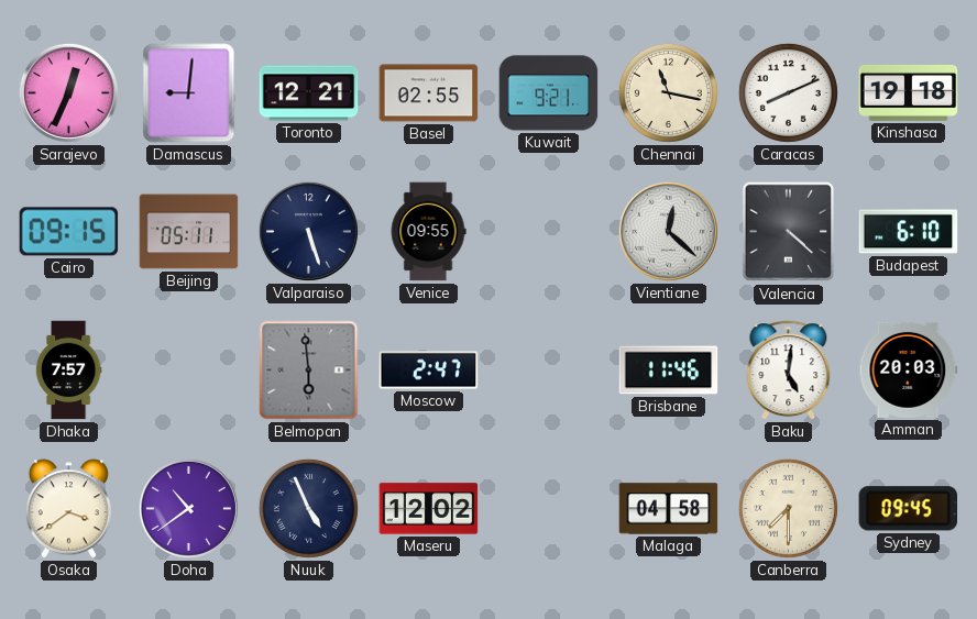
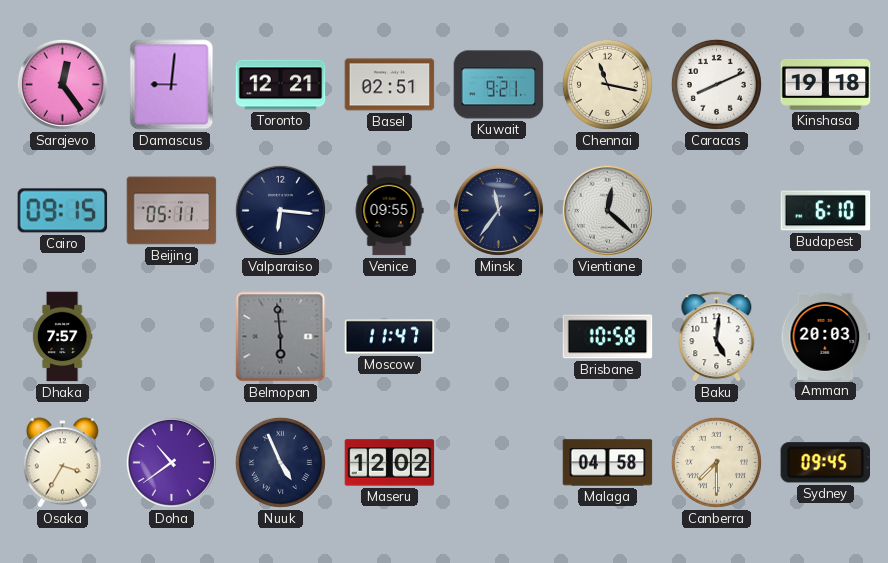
Sarajevo: 12:34 -> 12:24 (62, 84)
Basel: 02:55 -> 02:51 (390, 85)
Valparaiso: 5:27 -> 6:16 (280, 210)
Minsk: none -> 11:36 (498, 210)
Valencia: 4:22 -> none (788, 232)
Moscow: 2:47 -> 11:47 (390, 337)
Brisbane: 11:46 -> 10:58 (608, 337)
Osaka: 3:39 -> 3:35 (62, 463)
